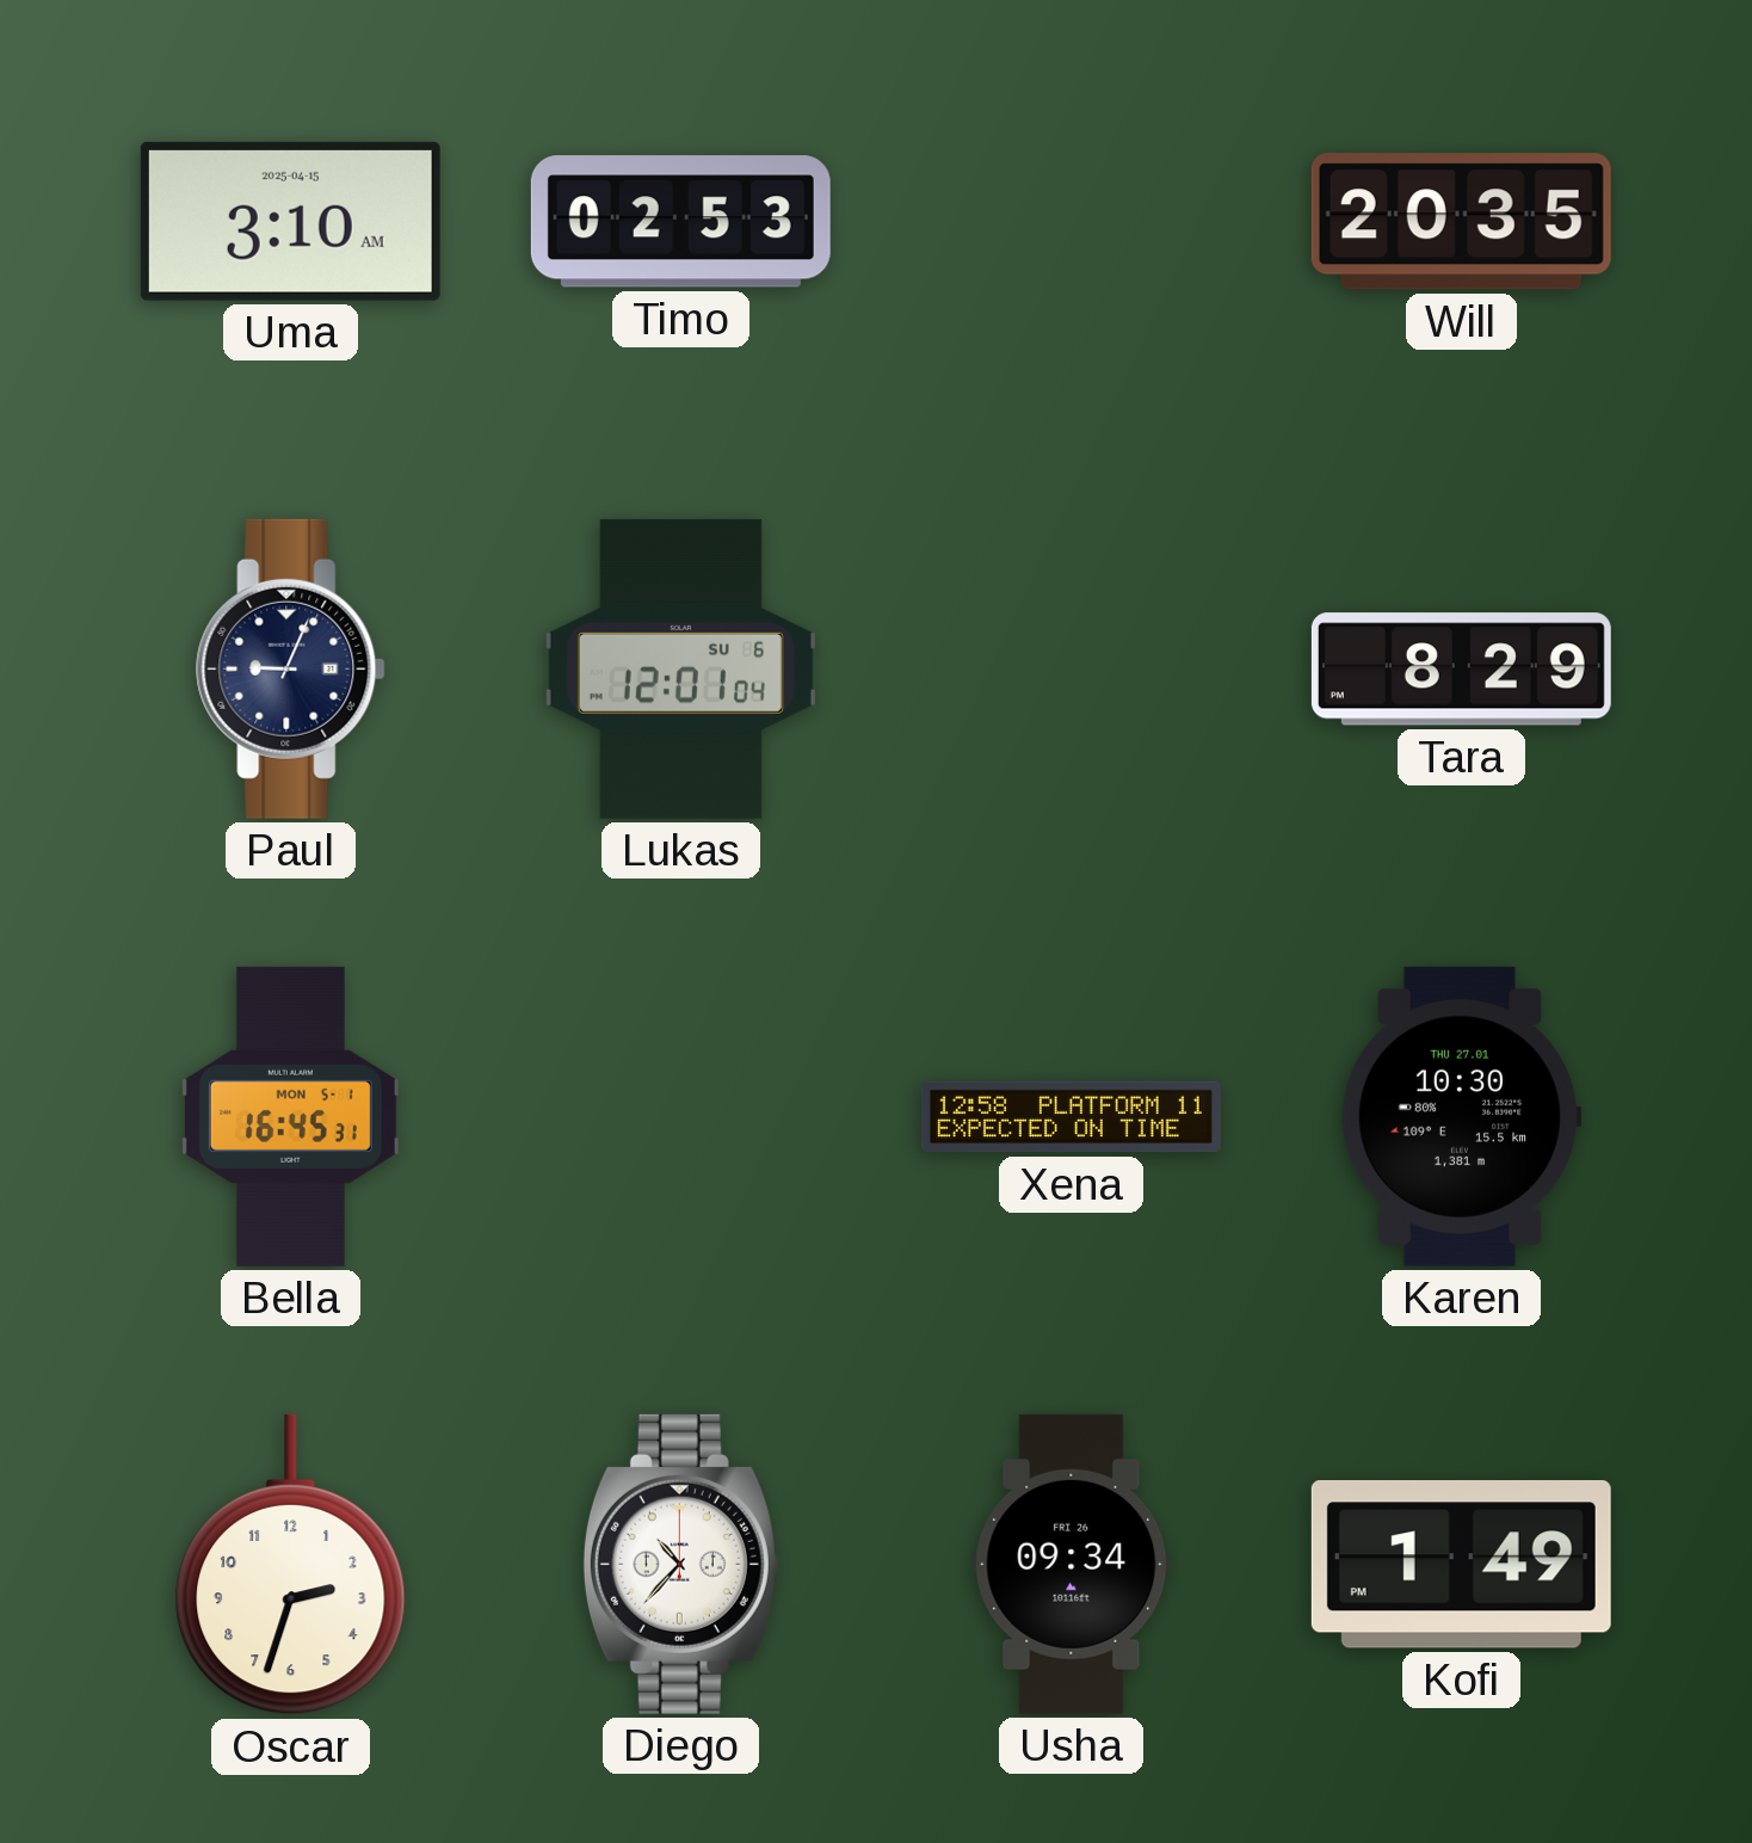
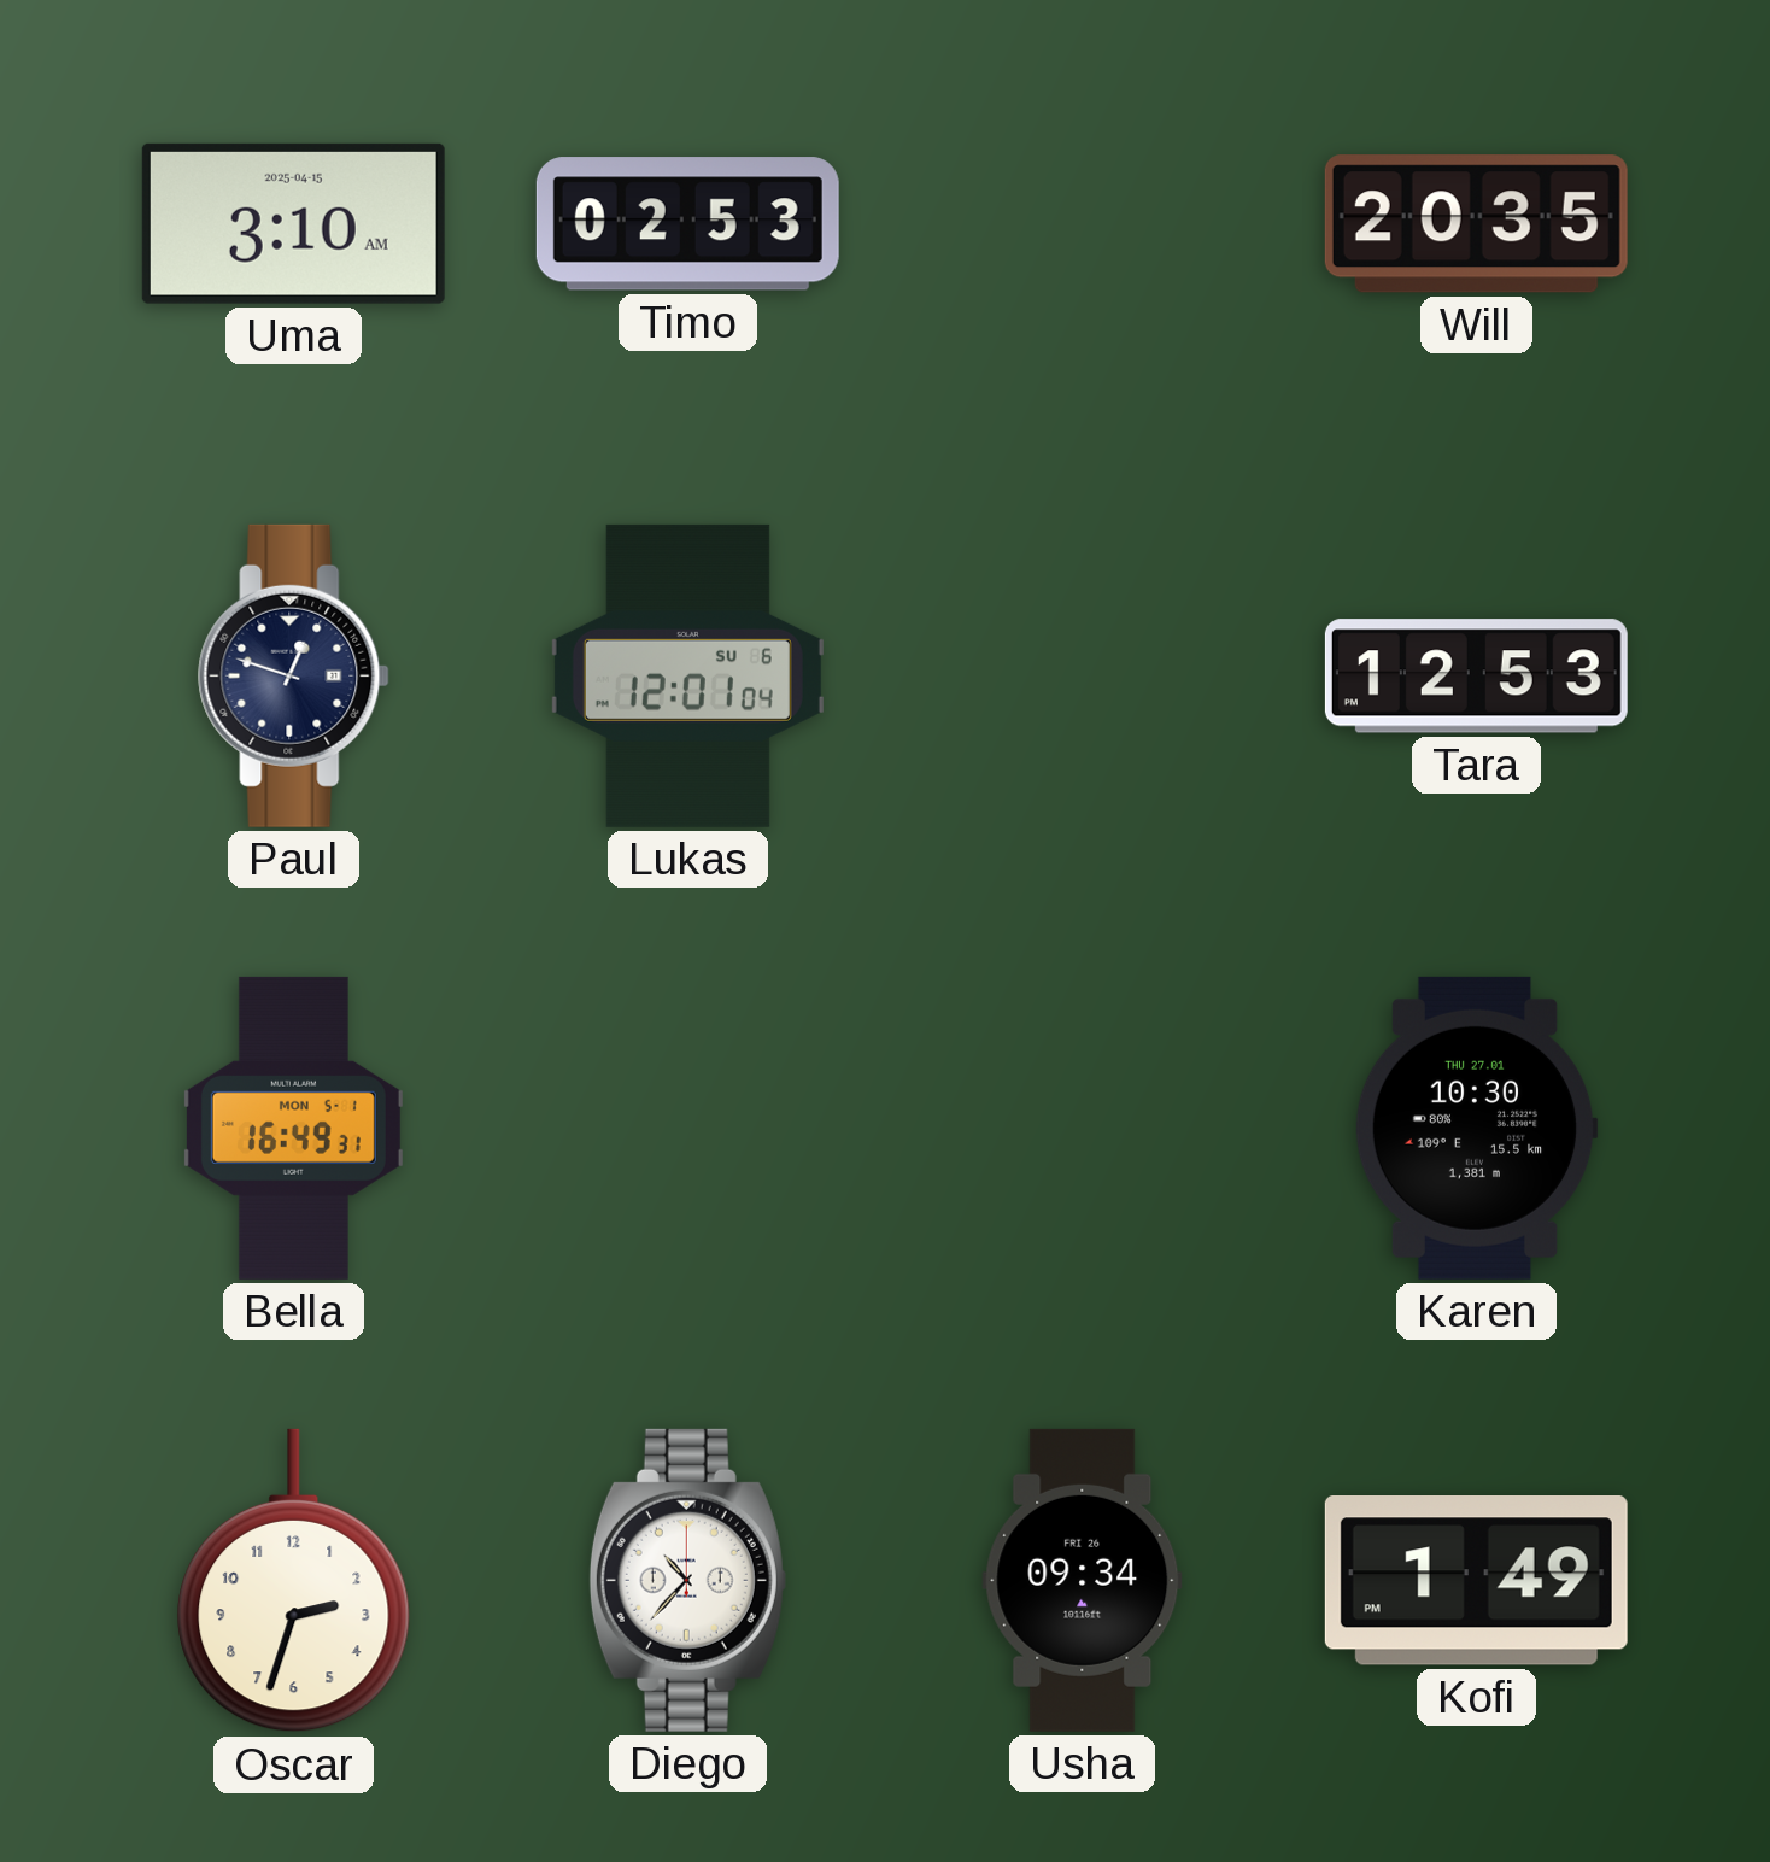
Paul: 9:04 -> 12:48 (294, 675)
Tara: 8:29 -> 12:53 (1476, 677)
Bella: 16:45 -> 16:49 (293, 1128)
Xena: 12:58 -> none (1071, 1117)
